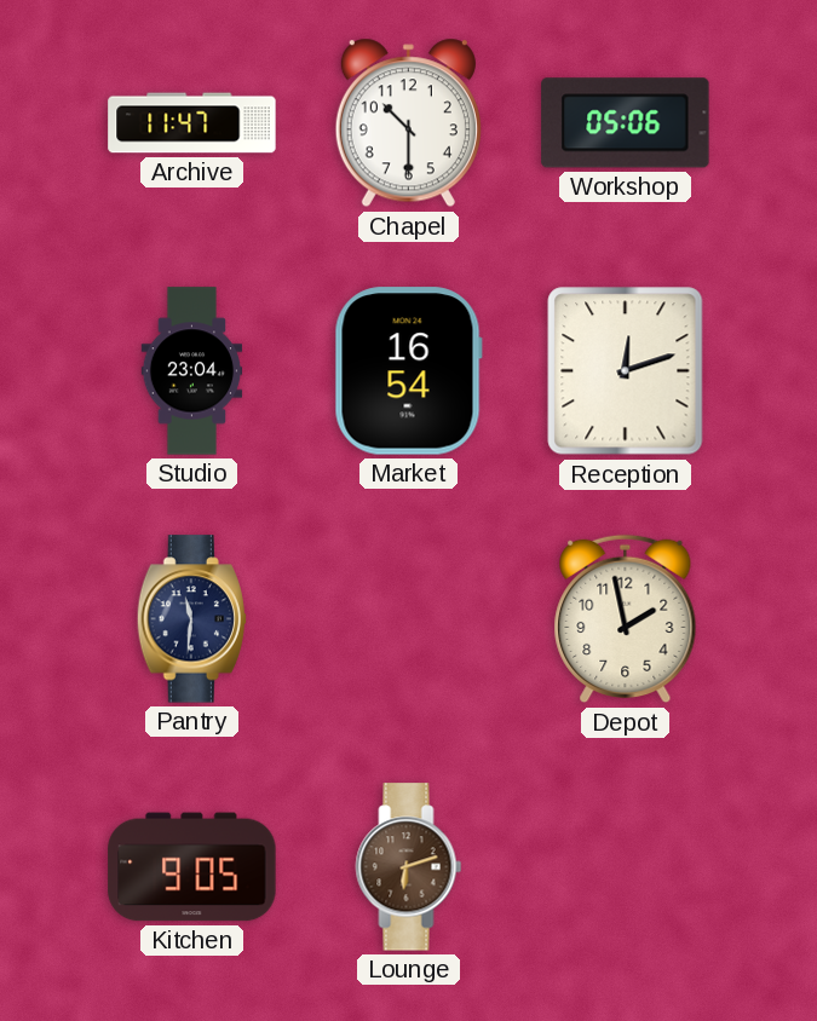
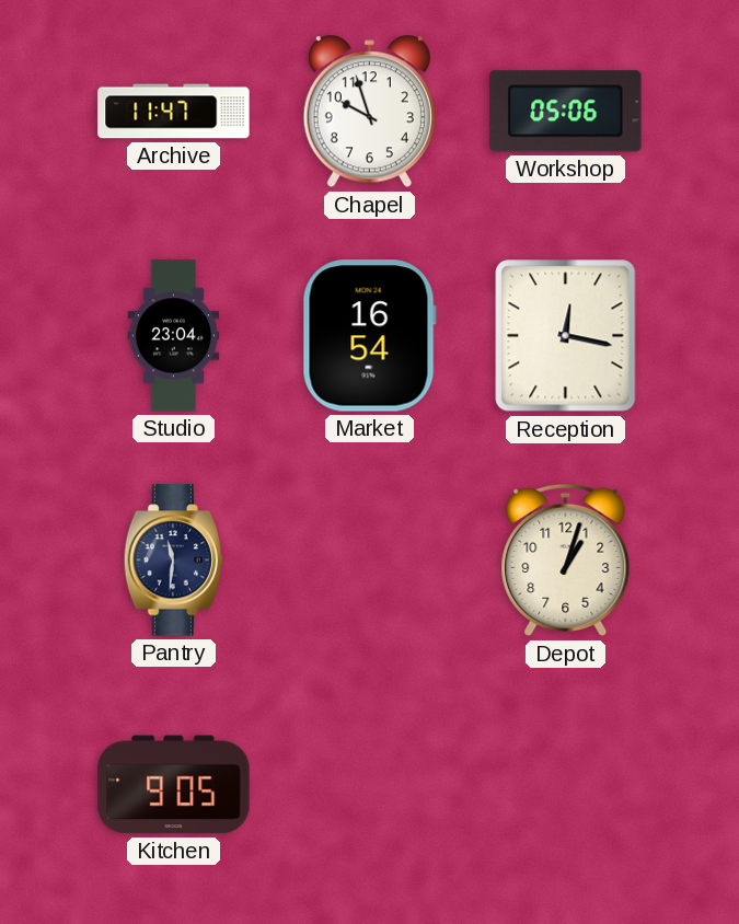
Chapel: 10:30 -> 9:57 (369, 112)
Reception: 12:12 -> 12:17 (566, 336)
Depot: 1:58 -> 1:03 (566, 561)
Lounge: 6:12 -> none (409, 867)
